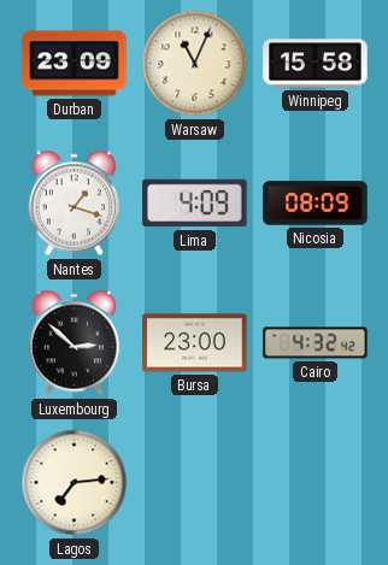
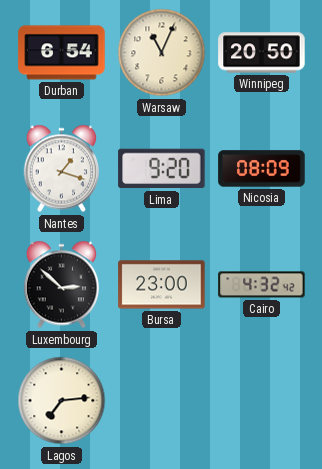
Durban: 23:09 -> 6:54 (62, 53)
Winnipeg: 15:58 -> 20:50 (262, 53)
Lima: 4:09 -> 9:20 (162, 169)
